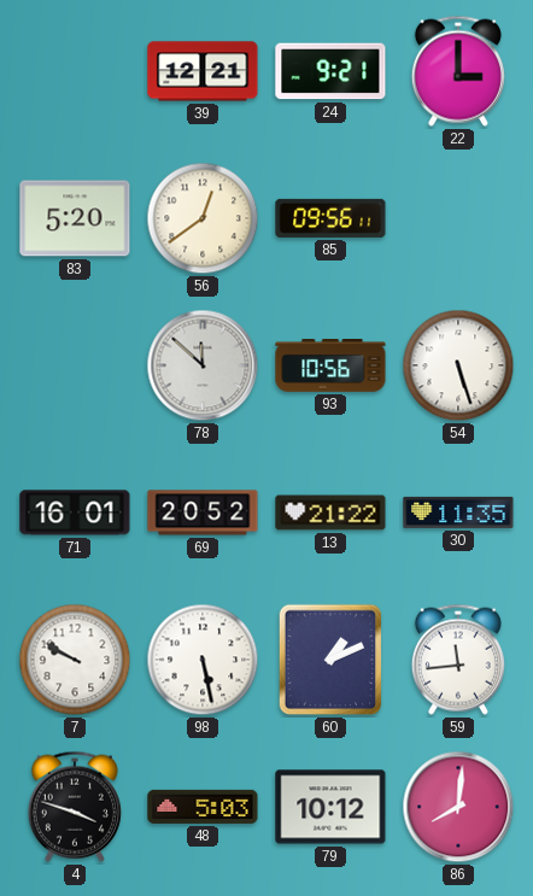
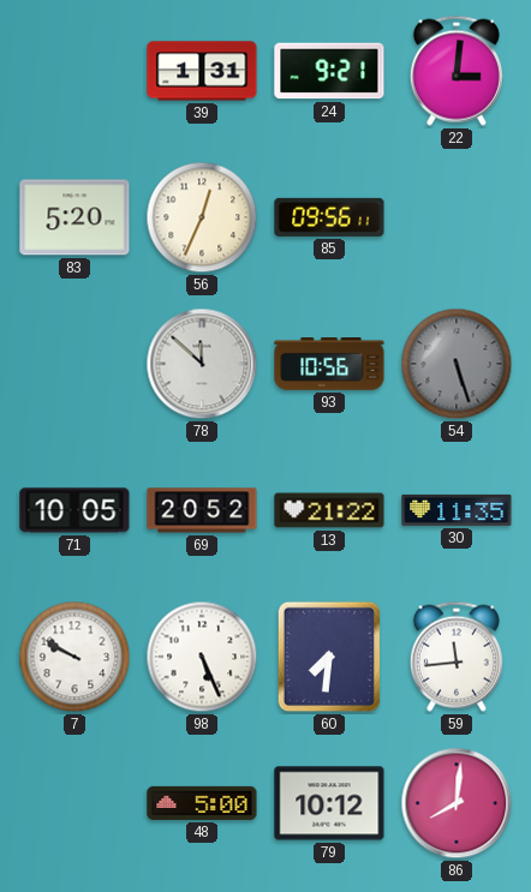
39: 12:21 -> 1:31 (202, 71)
22: 3:00 -> 3:01 (457, 71)
56: 12:39 -> 12:34 (202, 217)
54 dial: white -> grey (457, 364)
71: 16:01 -> 10:05 (74, 510)
98: 5:28 -> 5:26 (202, 657)
60: 1:11 -> 7:31 (329, 657)
4: 3:48 -> none (75, 807)
48: 5:03 -> 5:00 (202, 803)
